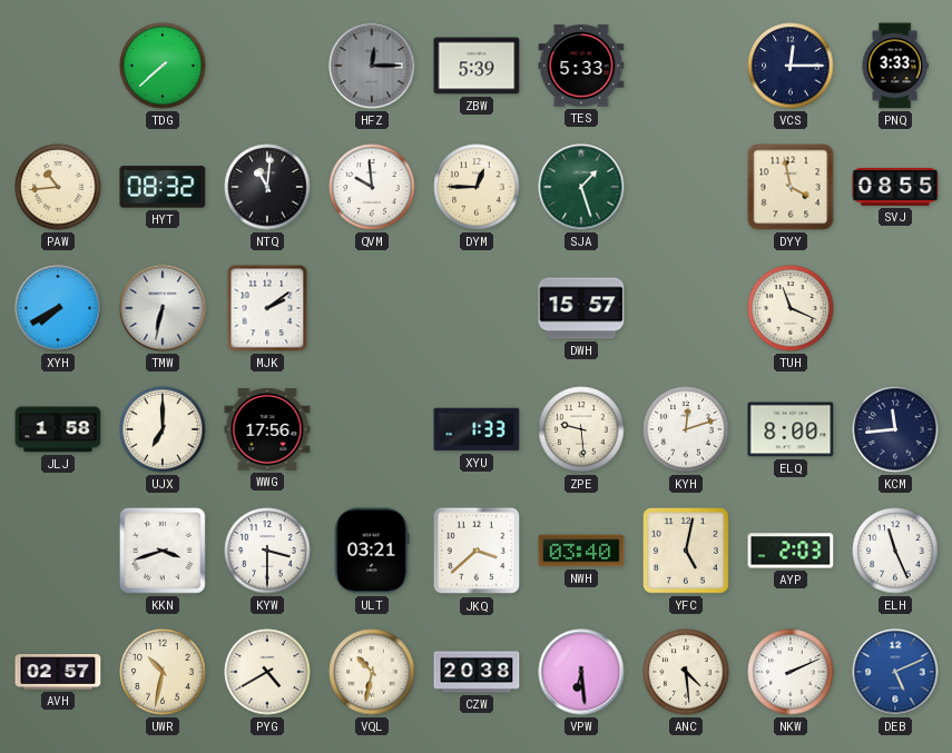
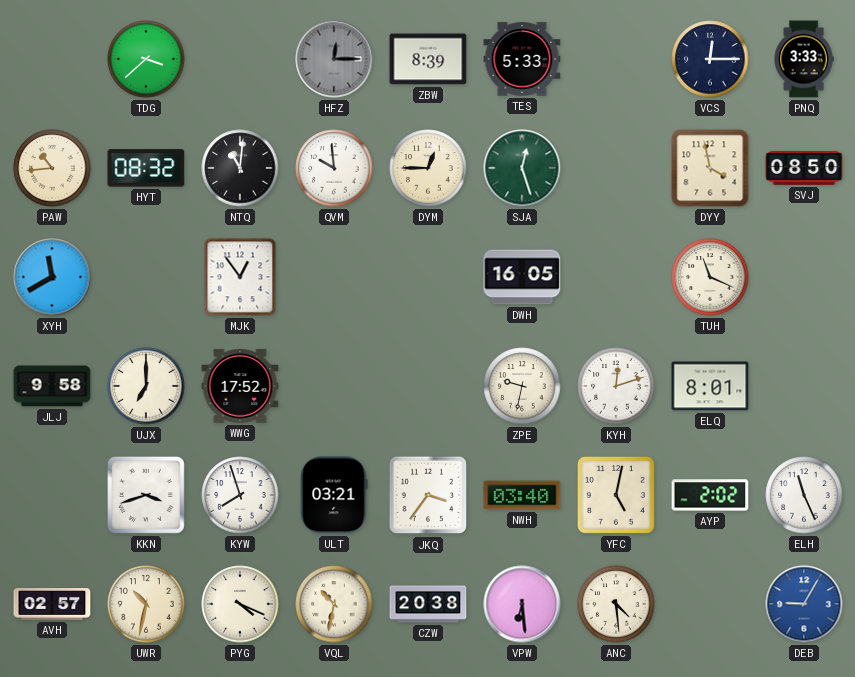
TDG: 7:38 -> 3:38 (146, 59)
ZBW: 5:39 -> 8:39 (428, 59)
SJA: 1:27 -> 12:27 (522, 168)
SVJ: 08:55 -> 08:50 (804, 168)
XYH: 7:40 -> 11:40 (52, 277)
TMW: 6:32 -> none (163, 308)
MJK: 2:09 -> 12:54 (240, 277)
DWH: 15:57 -> 16:05 (522, 277)
JLJ: 1:58 -> 9:58 (52, 386)
WWG: 17:56 -> 17:52 (240, 386)
XYU: 1:33 -> none (477, 429)
ZPE: 9:29 -> 9:32 (522, 386)
ELQ: 8:00 -> 8:01 (710, 386)
KCM: 11:44 -> none (895, 429)
KYW: 3:30 -> 7:57 (240, 495)
JKQ: 3:38 -> 3:36 (428, 495)
AYP: 2:03 -> 2:02 (710, 495)
PYG: 4:40 -> 4:19 (240, 604)
NKW: 2:11 -> none (791, 672)
DEB: 5:11 -> 9:05 (804, 604)
